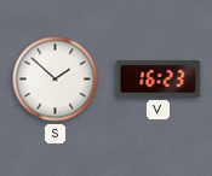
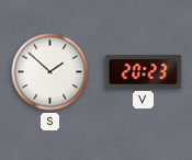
V: 16:23 -> 20:23 (144, 72)
